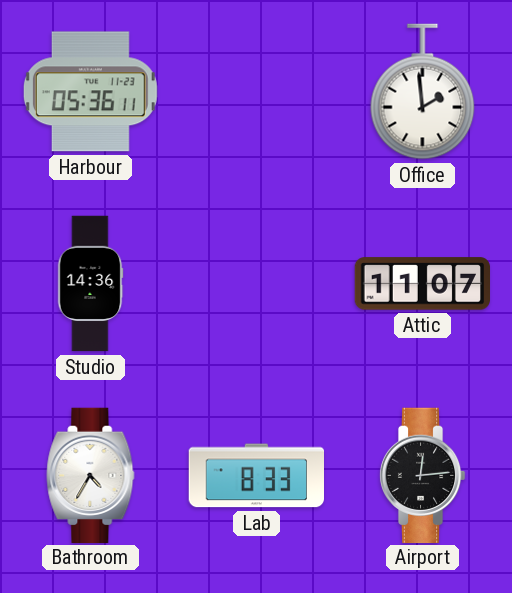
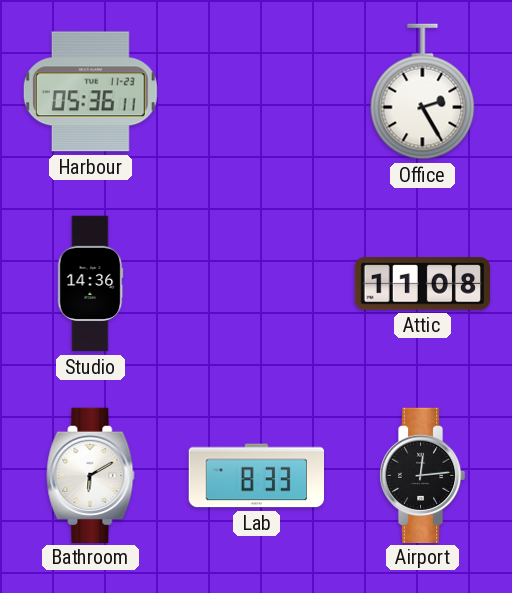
Office: 1:59 -> 2:25 (423, 92)
Attic: 11:07 -> 11:08 (422, 284)
Bathroom: 4:35 -> 6:10 (91, 475)
